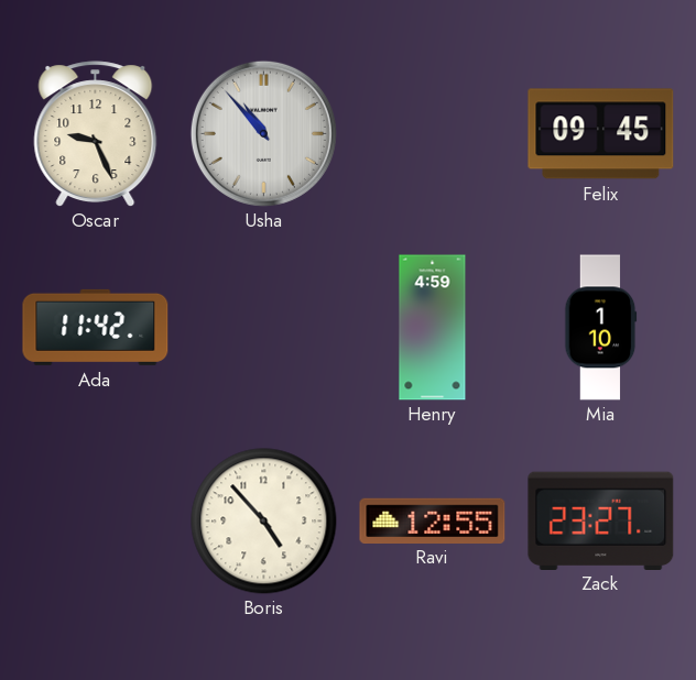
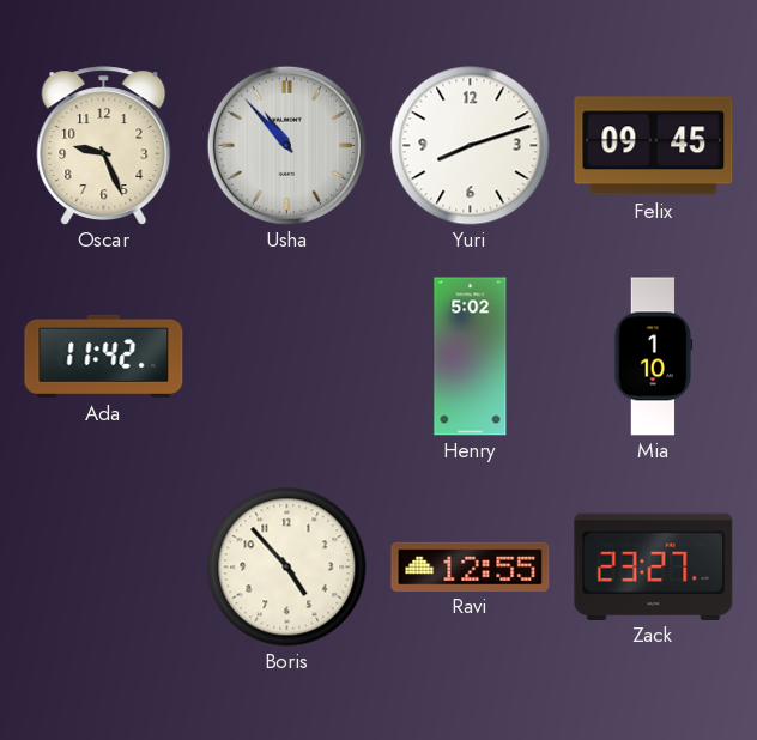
Yuri: none -> 8:12 (471, 146)
Henry: 4:59 -> 5:02 (471, 357)
